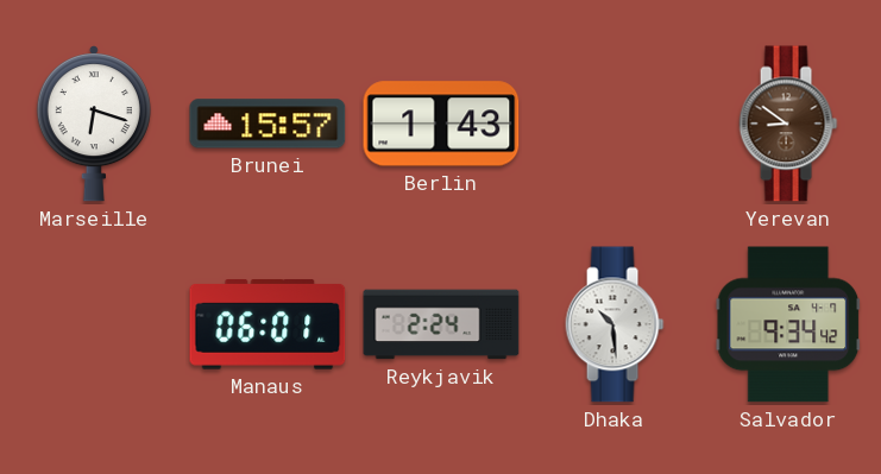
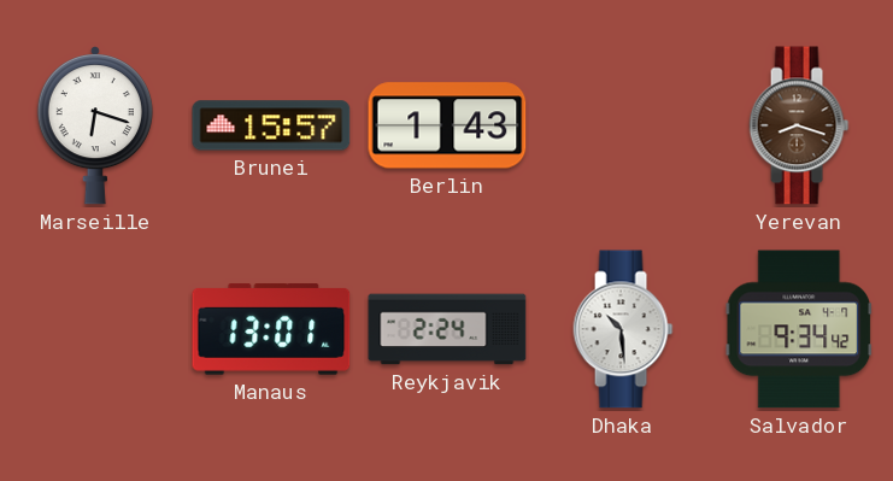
Yerevan: 8:51 -> 8:18 (799, 125)
Manaus: 06:01 -> 13:01 (271, 330)
